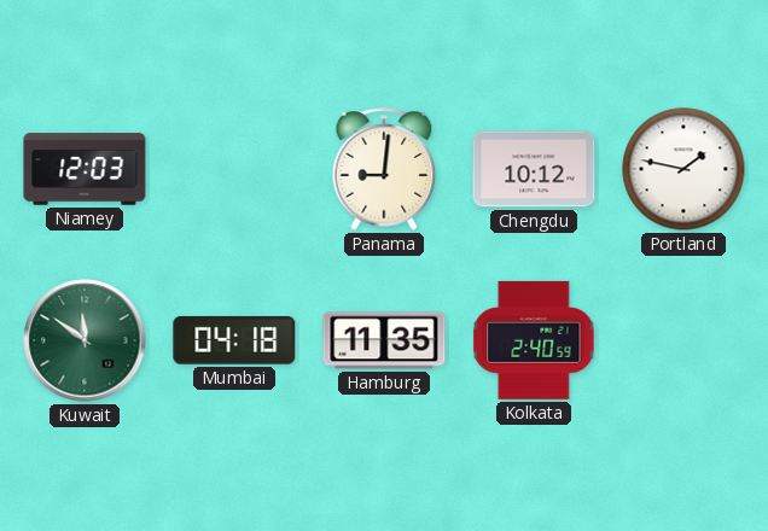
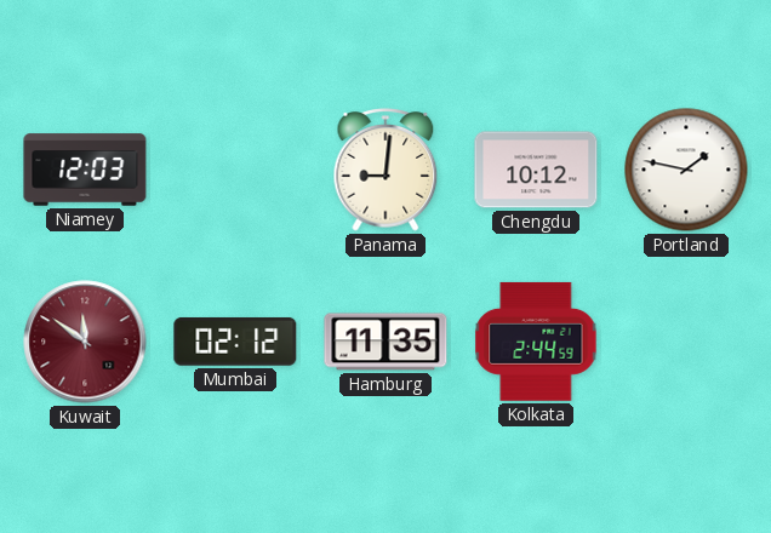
Kuwait dial: green -> burgundy (85, 342)
Mumbai: 04:18 -> 02:12 (235, 342)
Kolkata: 2:40 -> 2:44 (536, 342)
